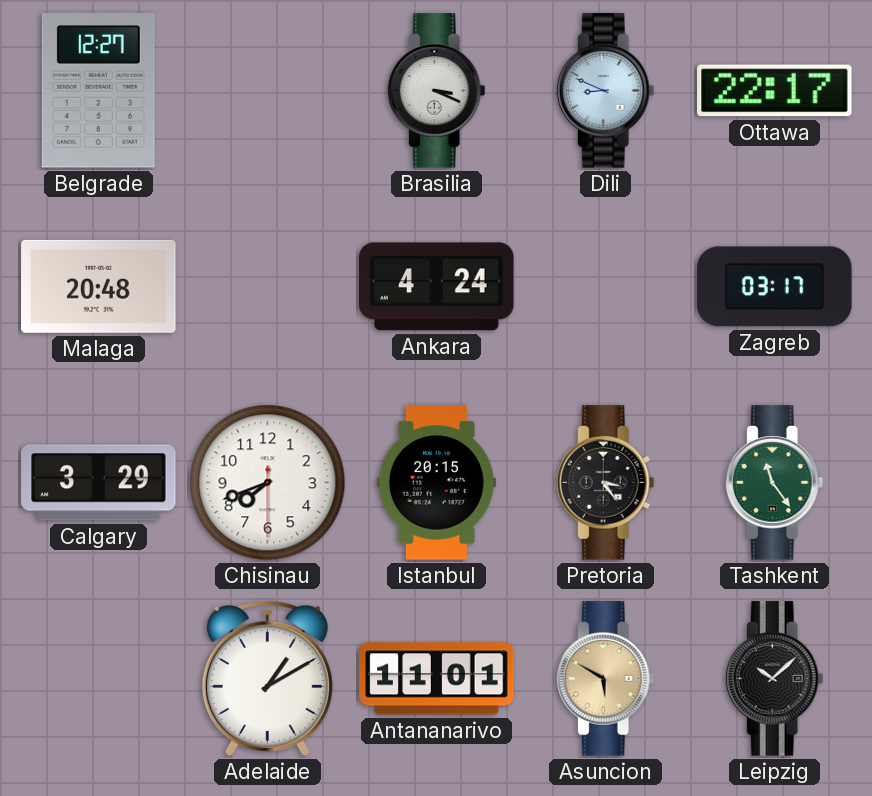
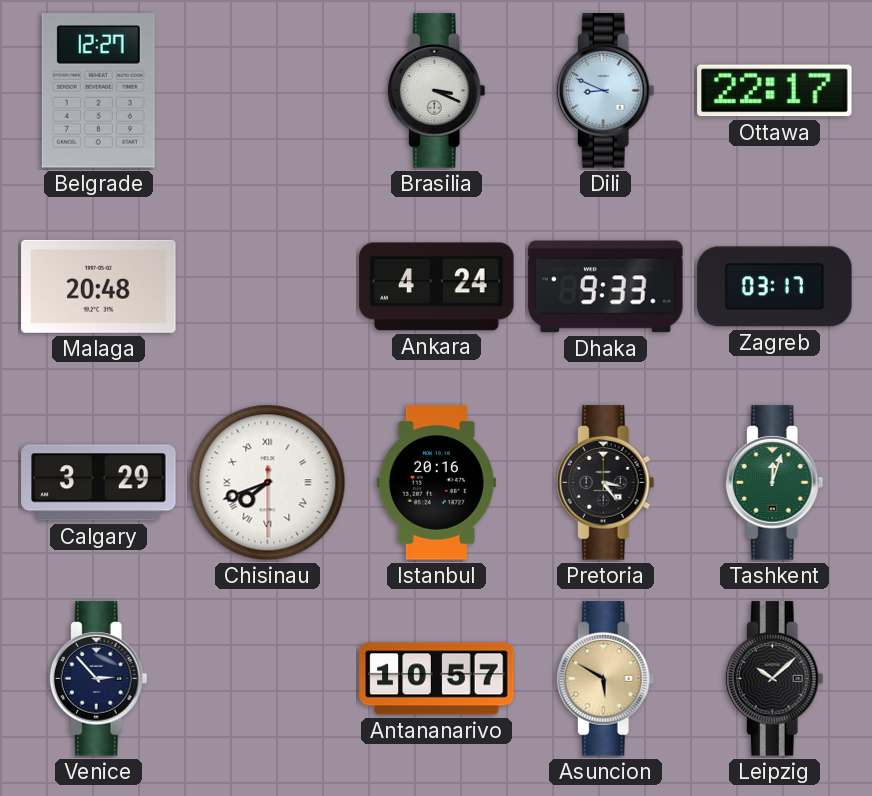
Dhaka: none -> 9:33 (606, 287)
Chisinau numerals: Arabic -> Roman (268, 483)
Istanbul: 20:15 -> 20:16 (436, 483)
Tashkent: 11:24 -> 12:03 (774, 483)
Venice: none -> 2:53 (98, 679)
Adelaide: 1:10 -> none (267, 679)
Antananarivo: 11:01 -> 10:57 (437, 679)
